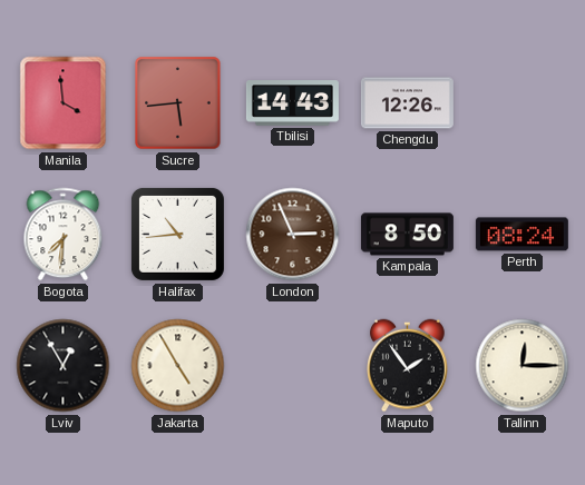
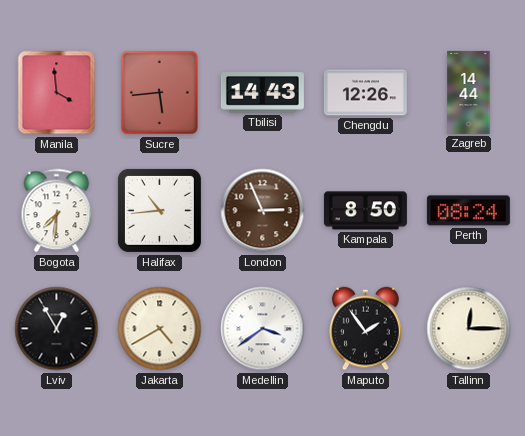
Zagreb: none -> 14:44 (469, 92)
Jakarta: 4:55 -> 4:40 (160, 329)
Medellin: none -> 3:39 (263, 329)
